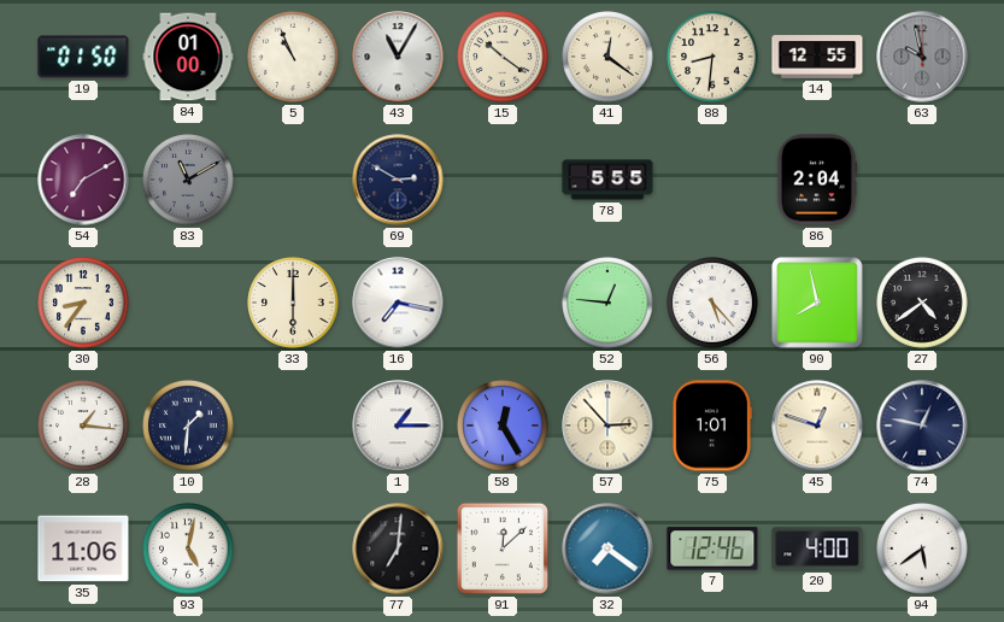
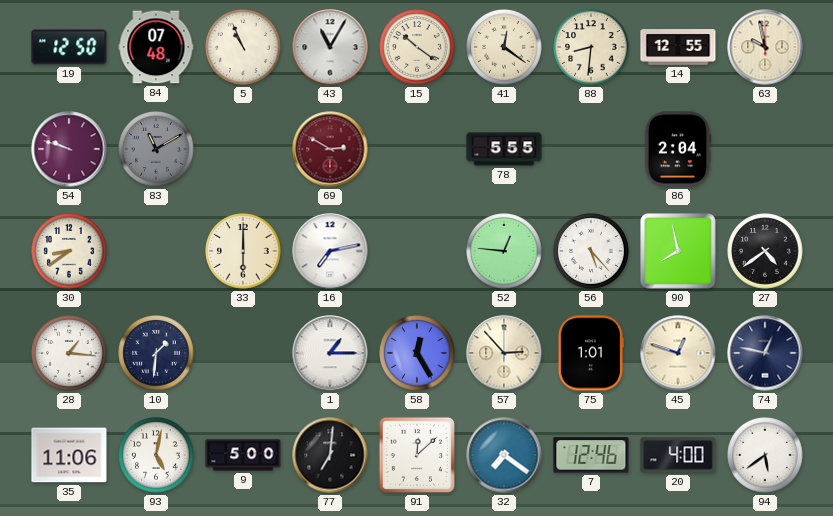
19: 01:50 -> 12:50 (69, 47)
84: 01:00 -> 07:48 (156, 47)
63 dial: grey -> cream (765, 47)
54: 7:10 -> 9:48 (69, 149)
69 dial: navy -> burgundy (330, 149)
30: 8:36 -> 8:39 (69, 251)
16: 7:17 -> 7:13 (330, 251)
9: none -> 5:00 (243, 455)
